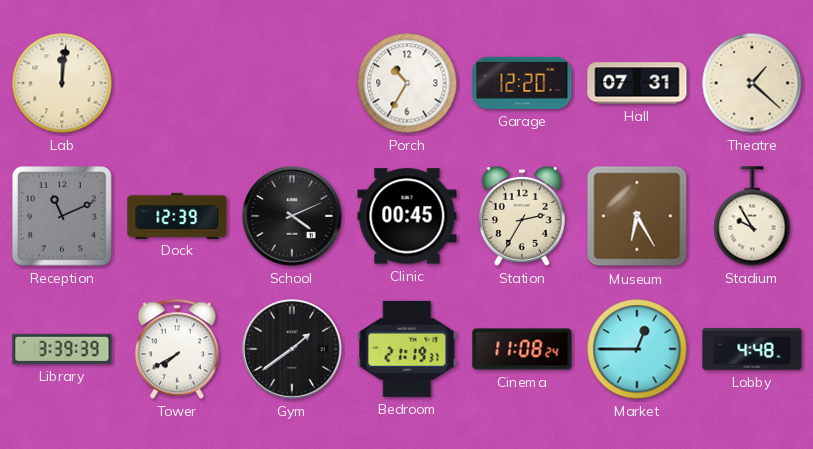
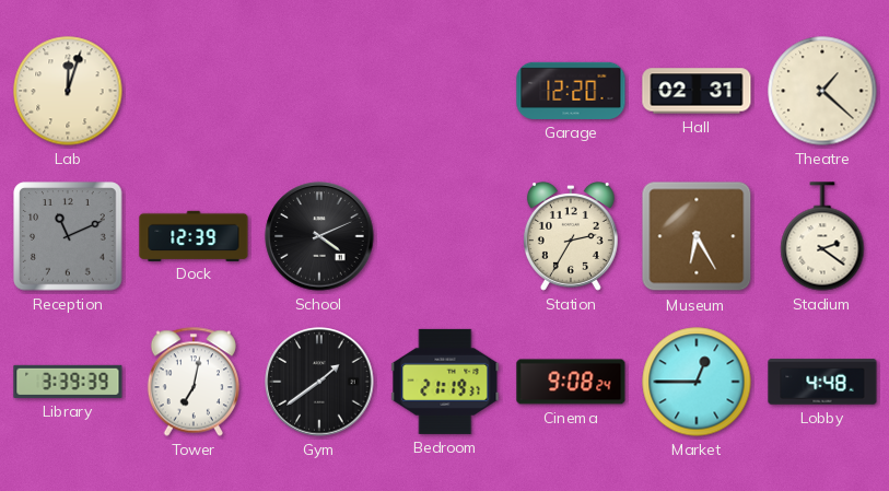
Lab: 12:01 -> 12:03 (68, 91)
Porch: 10:35 -> none (407, 83)
Hall: 07:31 -> 02:31 (697, 91)
Clinic: 00:45 -> none (407, 216)
Stadium: 9:55 -> 2:21 (822, 236)
Tower: 7:40 -> 7:02 (194, 382)
Cinema: 11:08 -> 9:08 (571, 382)
